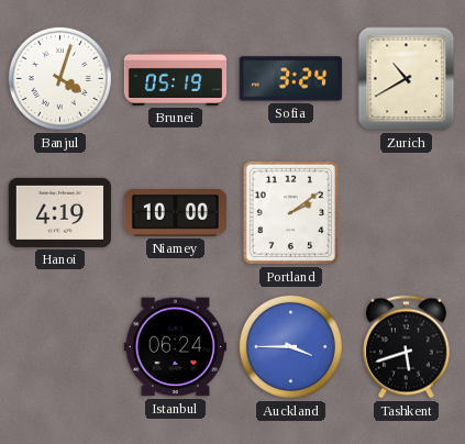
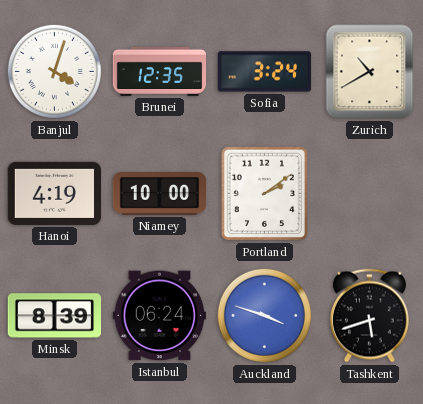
Brunei: 05:19 -> 12:35 (160, 71)
Minsk: none -> 8:39 (55, 316)
Auckland: 3:45 -> 3:48 (264, 315)
